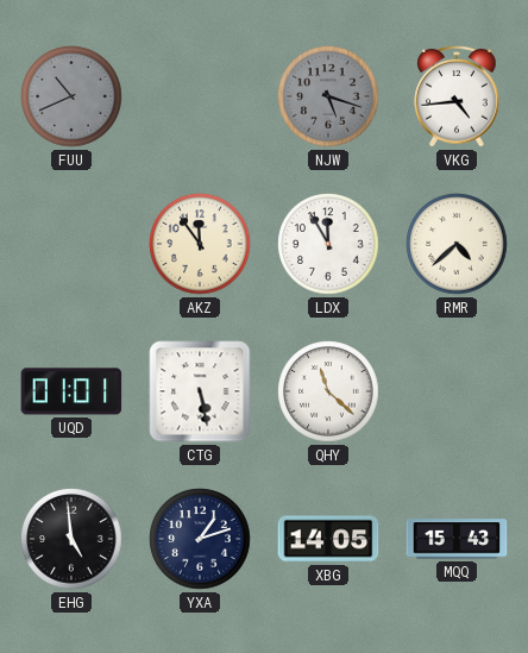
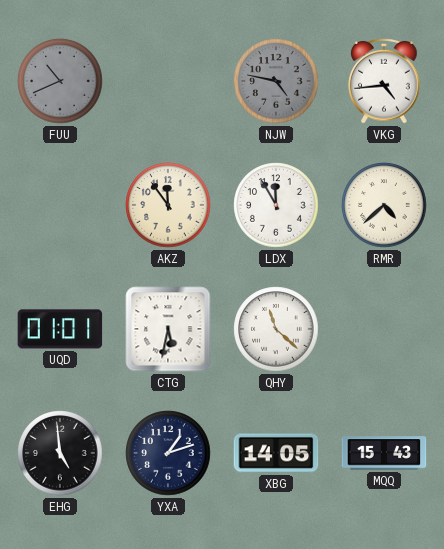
NJW: 5:18 -> 4:47 (276, 81)
CTG: 5:28 -> 5:32 (168, 329)
